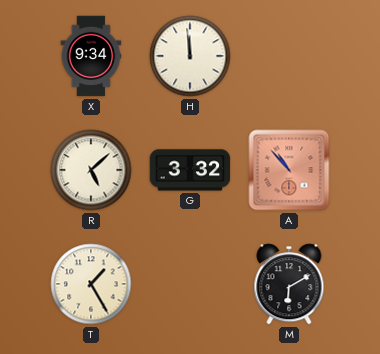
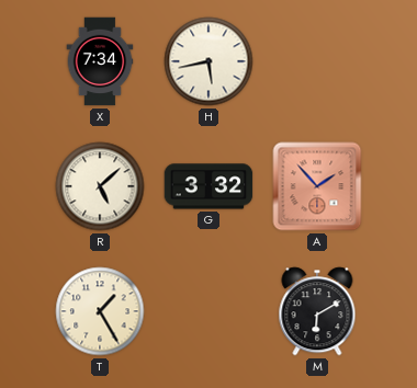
X: 9:34 -> 7:34 (100, 61)
H: 11:59 -> 5:43 (208, 61)
A: 10:53 -> 1:53 (317, 186)
